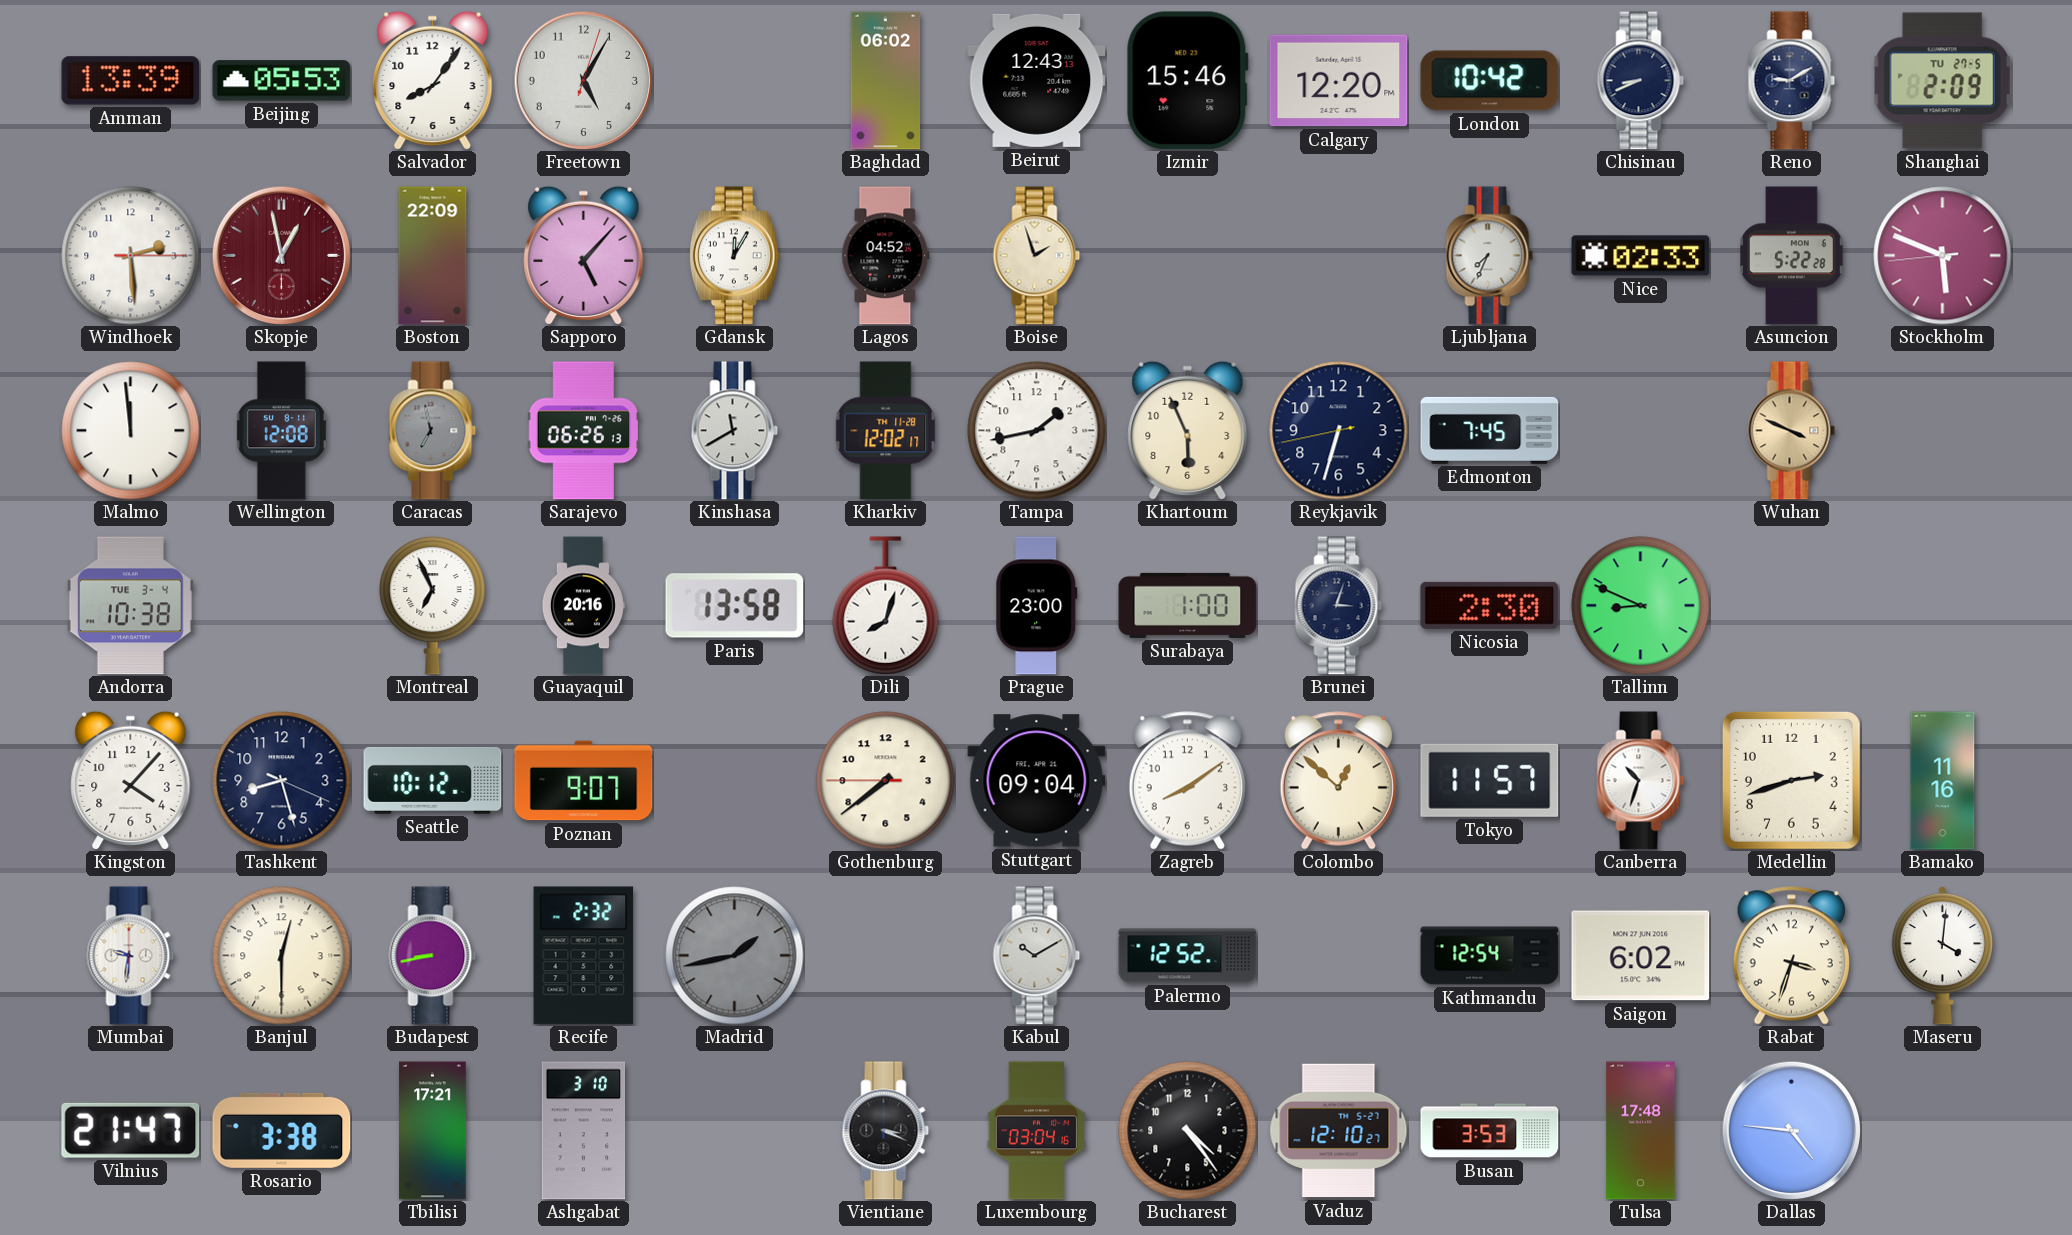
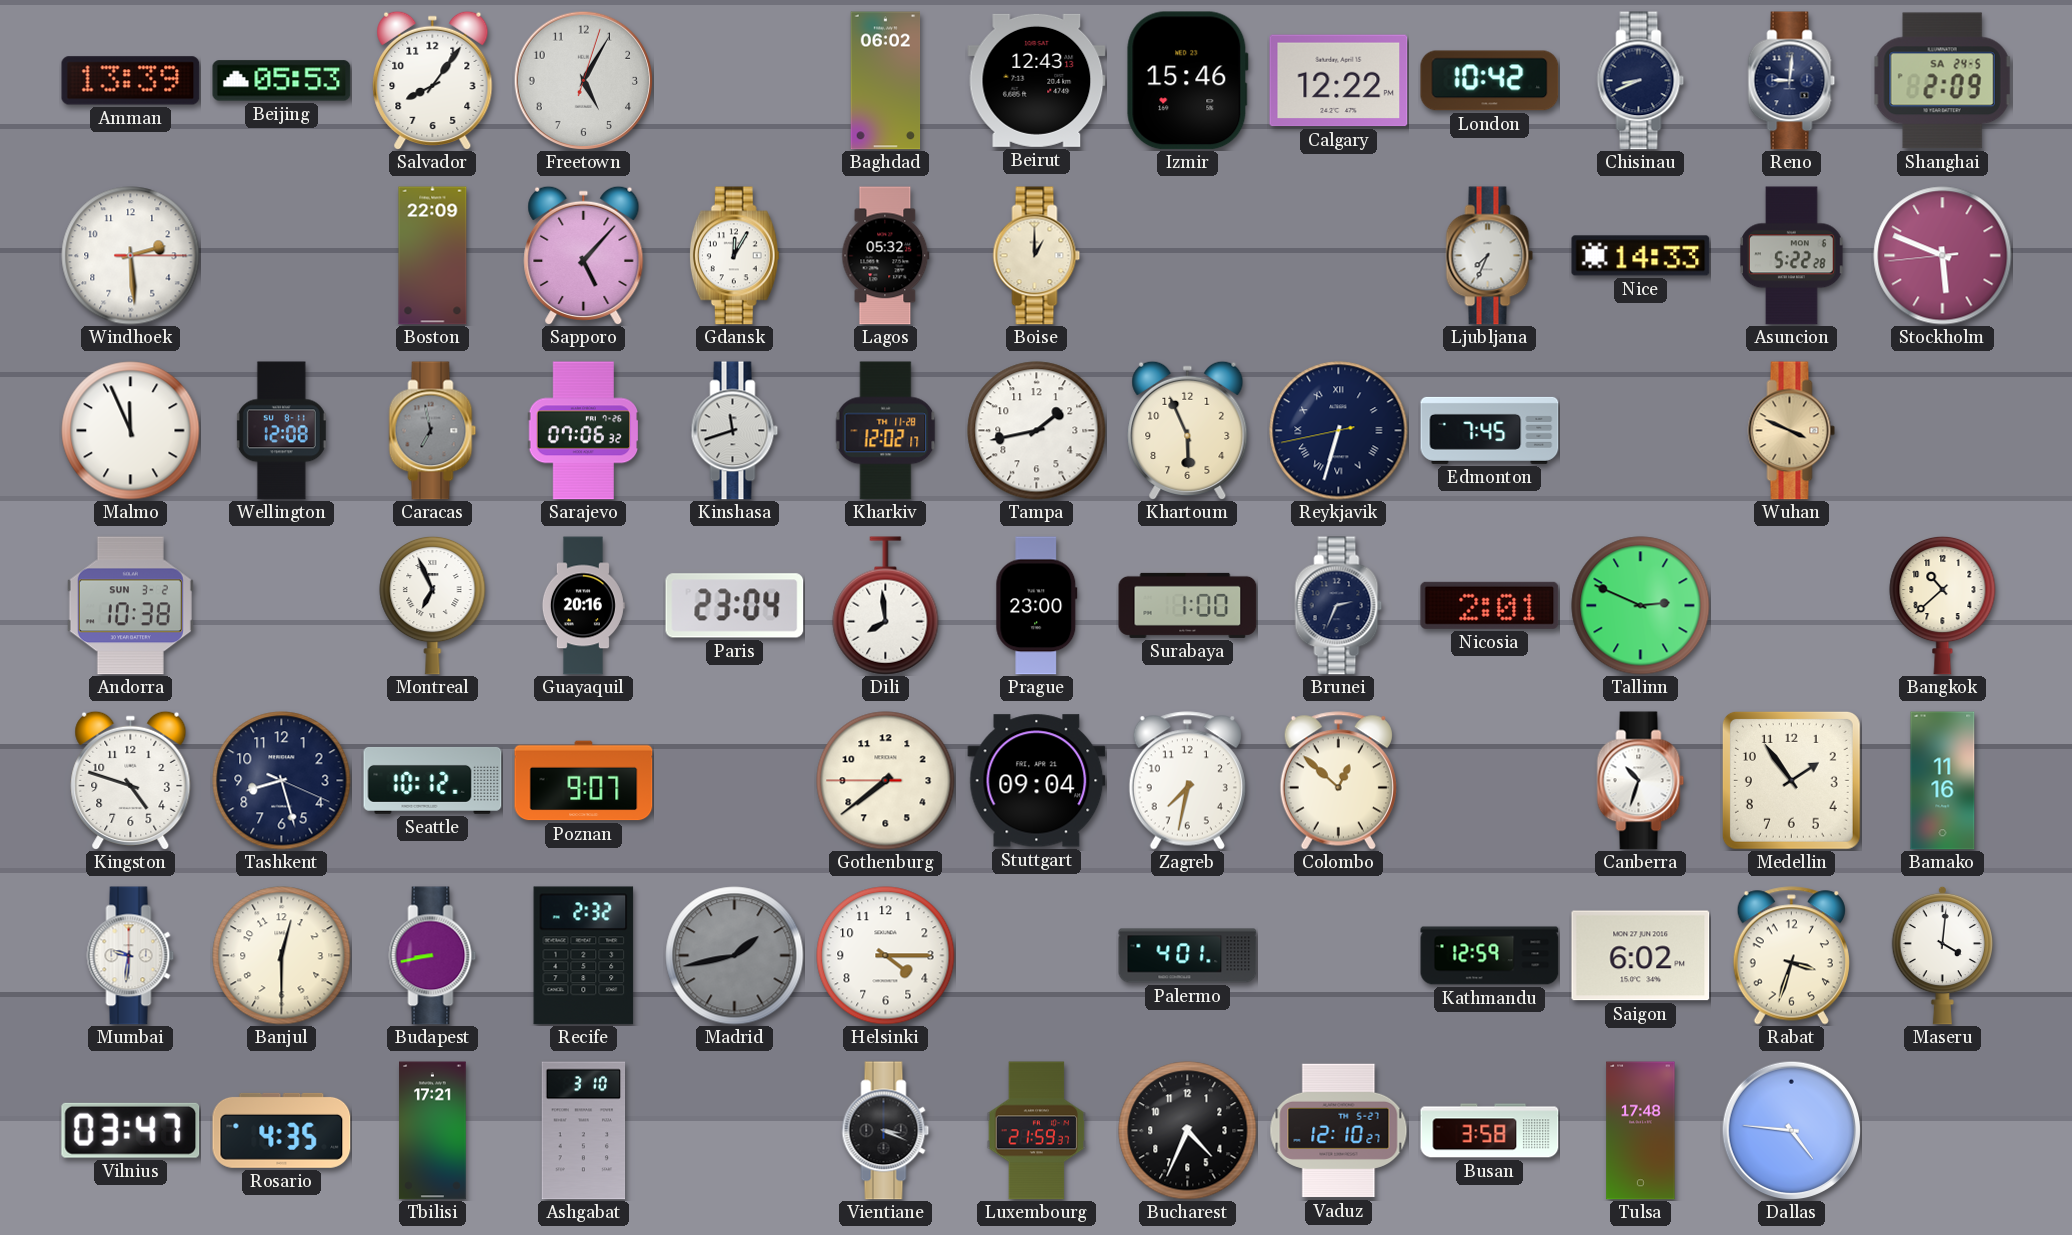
Calgary: 12:20 -> 12:22 (1339, 81)
Reno: 9:10 -> 9:01 (1792, 81)
Shanghai date: TU 27-5 -> SA 24-5 (1943, 81)
Skopje: 12:58 -> none (281, 255)
Lagos: 04:52 -> 05:32 (886, 256)
Boise: 1:57 -> 1:00 (1037, 256)
Nice: 02:33 -> 14:33 (1641, 256)
Malmo: 11:59 -> 11:56 (131, 431)
Sarajevo: 06:26 -> 07:06 (583, 431)
Kinshasa: 11:40 -> 11:42 (735, 431)
Reykjavik numerals: Arabic -> Roman (1339, 431)
Andorra date: TUE 3-4 -> SUN 3-2 (130, 606)
Paris: 13:58 -> 23:04 (735, 606)
Dili: 8:03 -> 7:59 (886, 606)
Brunei: 3:03 -> 2:34 (1339, 606)
Nicosia: 2:30 -> 2:01 (1490, 605)
Tallinn: 8:49 -> 2:49 (1641, 606)
Bangkok: none -> 10:38 (1943, 605)
Kingston: 4:07 -> 4:48 (131, 780)
Zagreb: 8:09 -> 7:32 (1187, 781)
Tokyo: 11:57 -> none (1490, 780)
Medellin: 2:42 -> 1:54 (1791, 780)
Helsinki: none -> 4:15 (886, 956)
Kabul: 10:10 -> none (1037, 956)
Palermo: 12:52 -> 4:01 (1188, 956)
Kathmandu: 12:54 -> 12:59 (1490, 956)
Vilnius: 21:47 -> 03:47 (131, 1130)
Rosario: 3:38 -> 4:35 (282, 1130)
Luxembourg: 03:04 -> 21:59 (1037, 1131)
Bucharest: 4:24 -> 4:34 (1188, 1131)
Busan: 3:53 -> 3:58 (1490, 1131)
